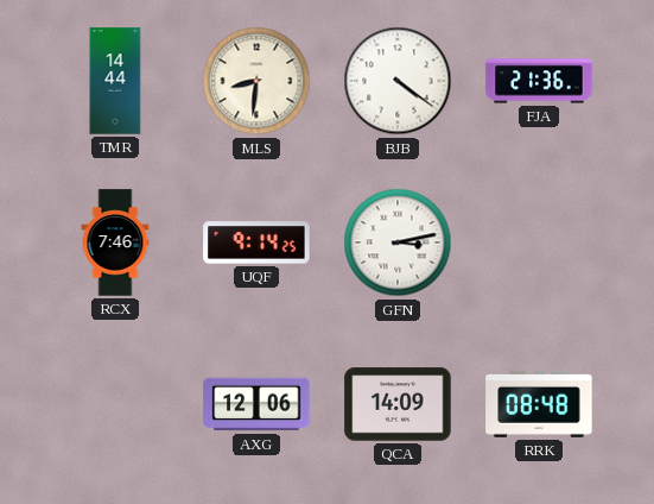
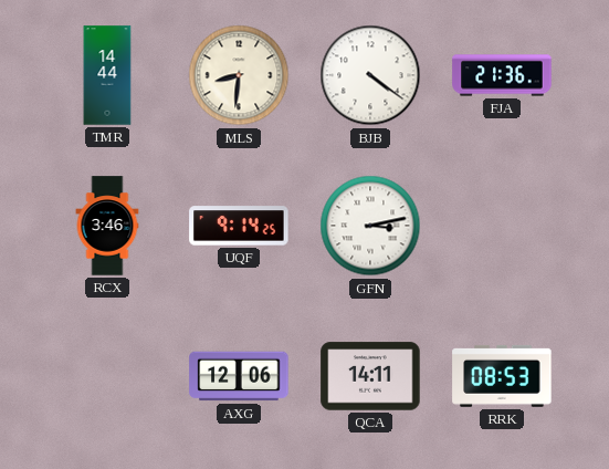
RCX: 7:46 -> 3:46 (107, 226)
QCA: 14:09 -> 14:11 (370, 376)
RRK: 08:48 -> 08:53 (502, 376)
